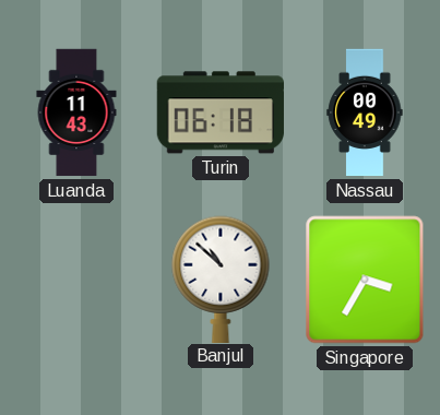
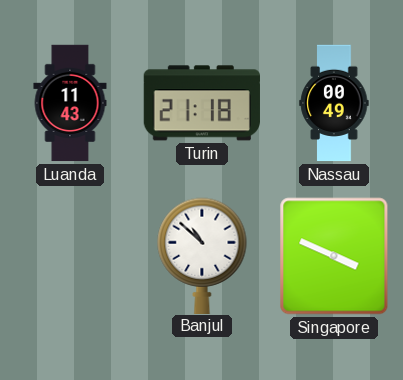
Turin: 06:18 -> 21:18 (202, 103)
Singapore: 3:35 -> 3:49 (334, 256)
